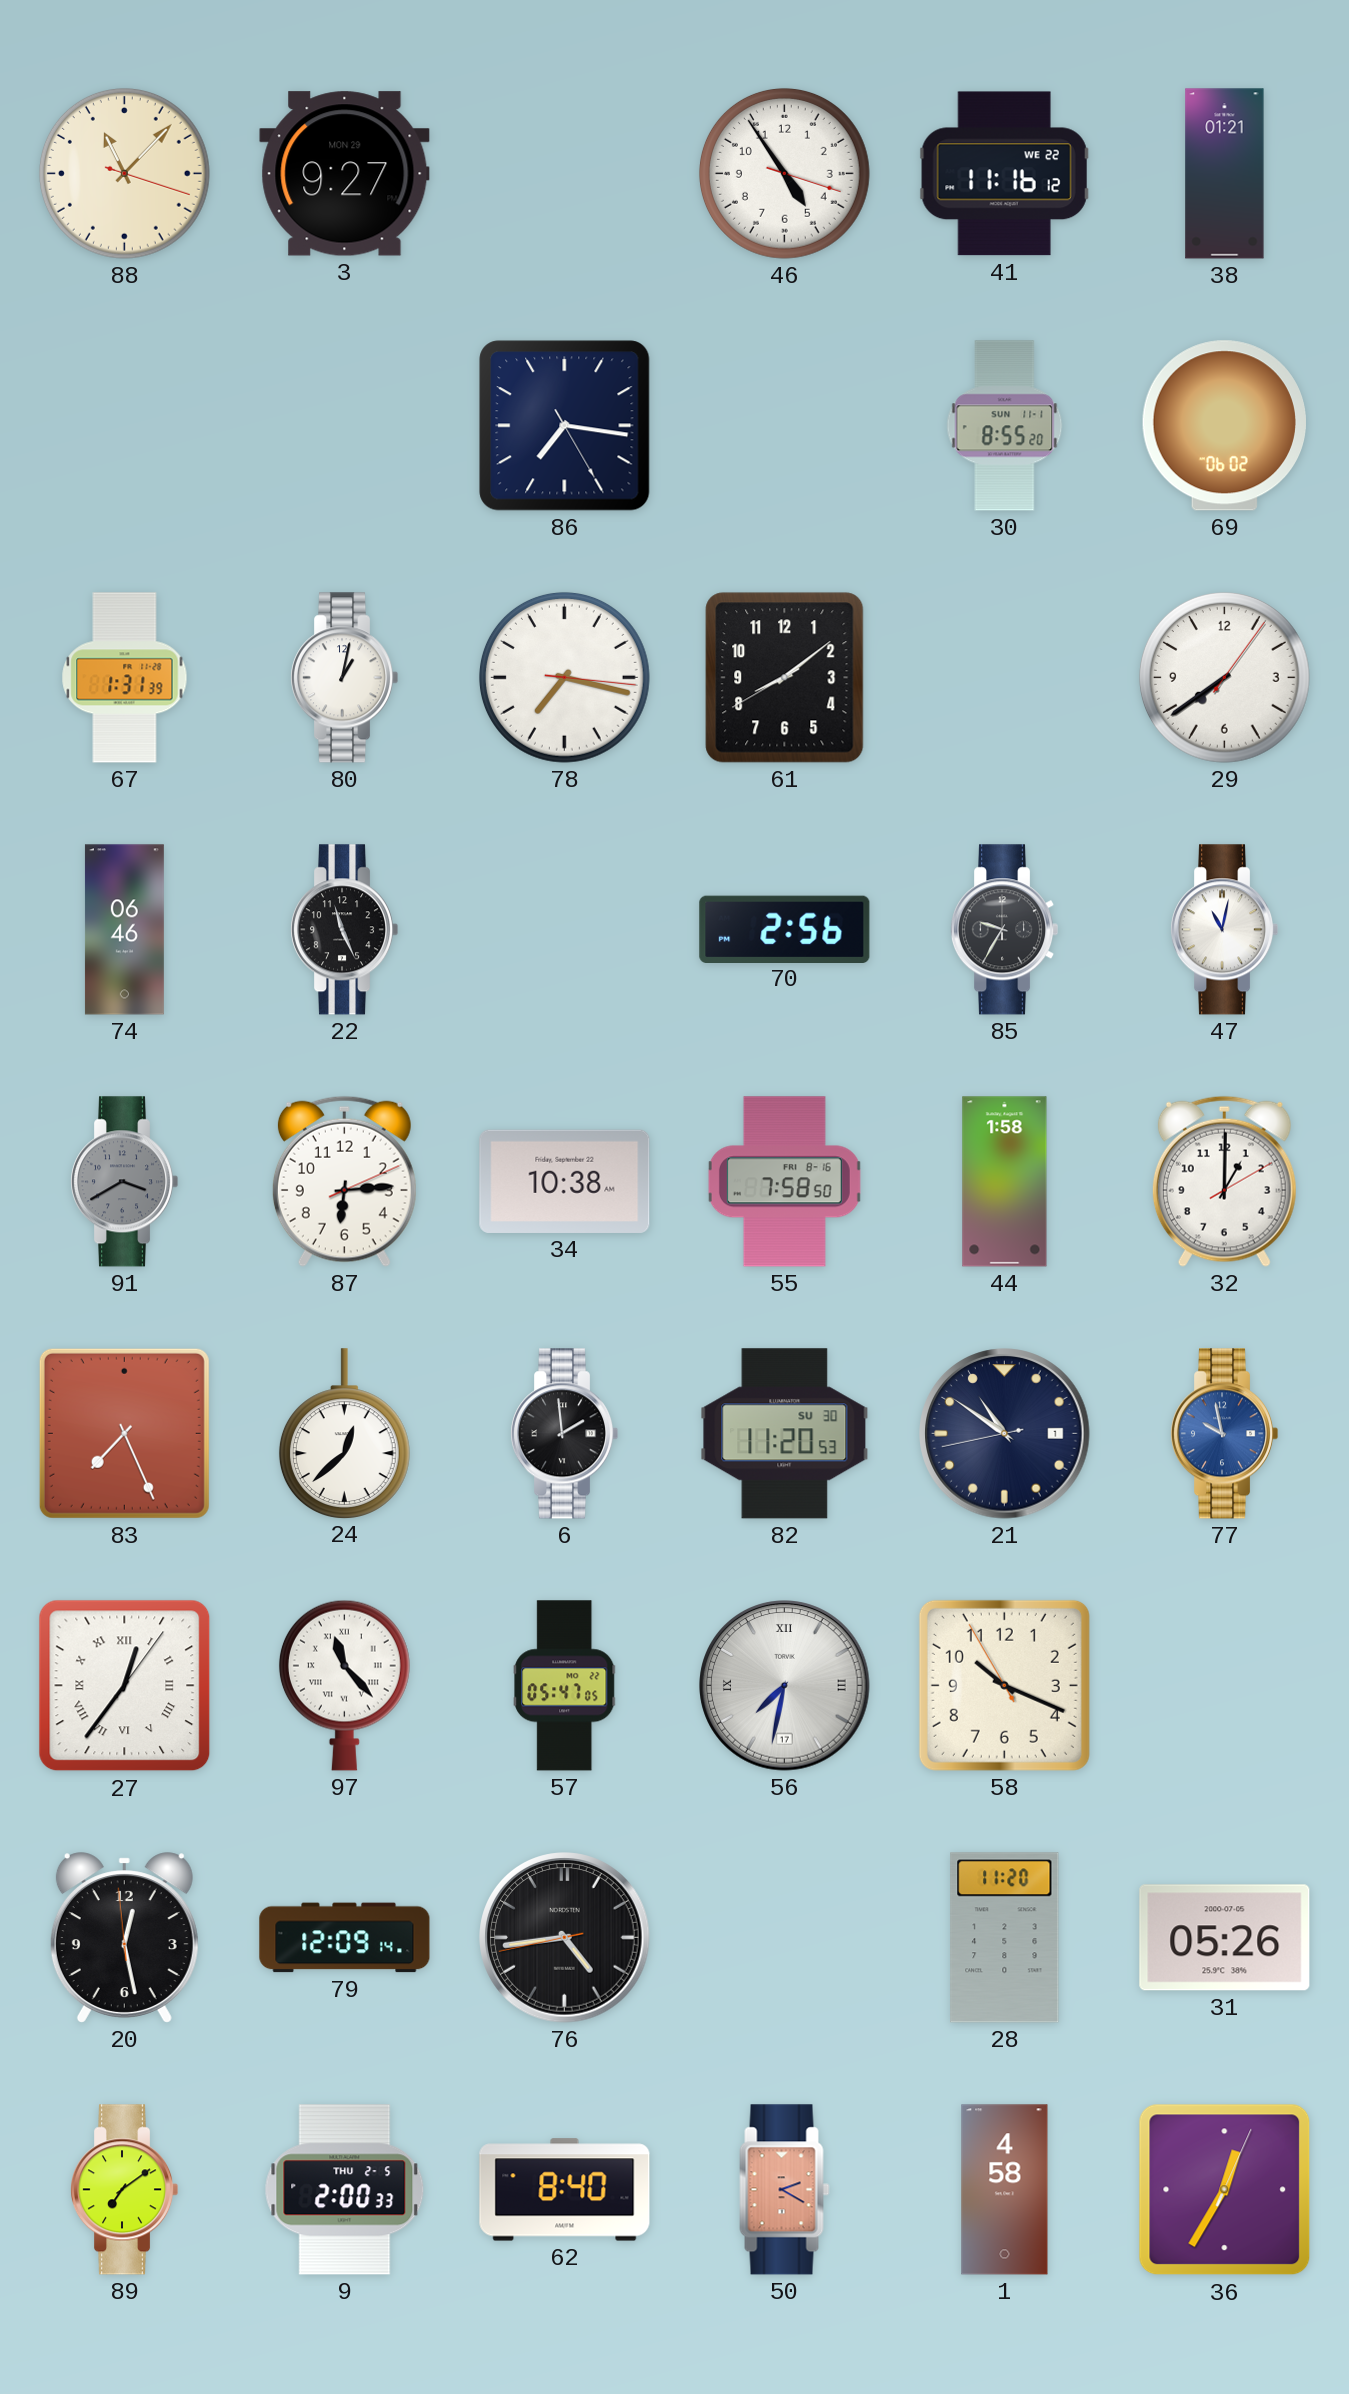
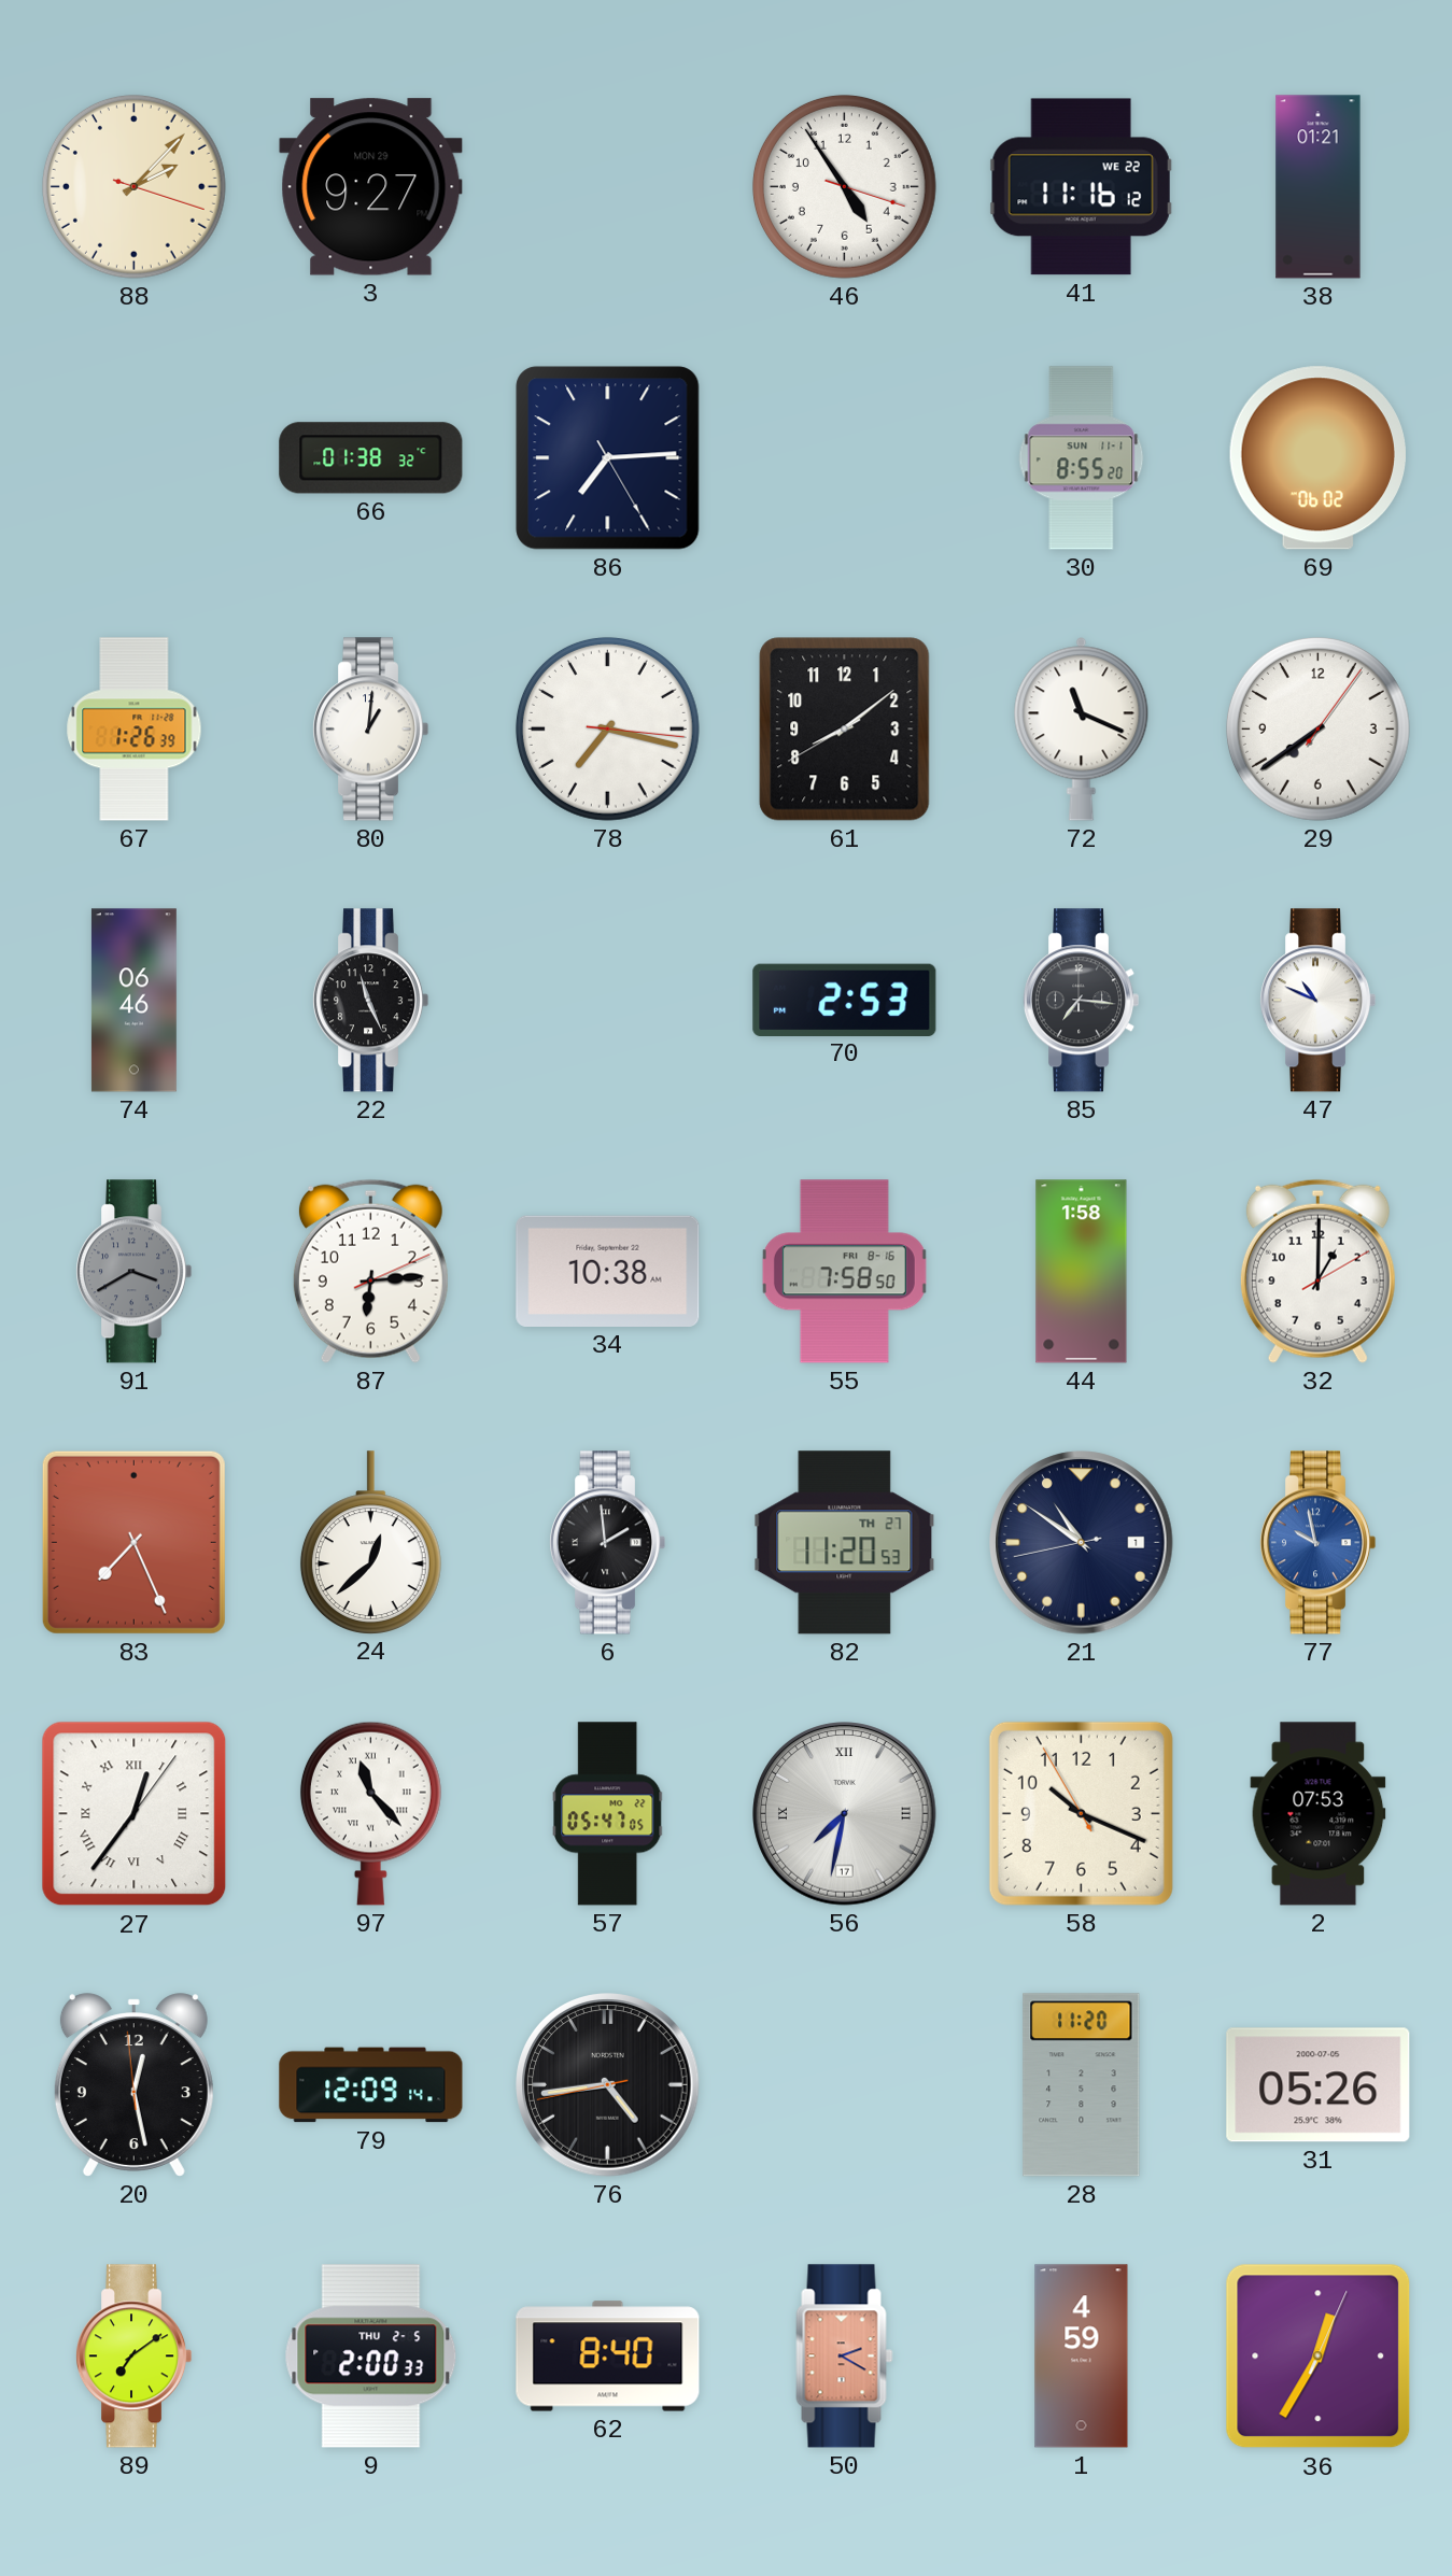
88: 11:07 -> 2:07 (133, 186)
66: none -> 01:38 (371, 458)
86: 7:16 -> 7:14 (608, 458)
67: 1:31 -> 1:26 (135, 730)
80: 1:02 -> 1:01 (370, 730)
72: none -> 11:19 (1082, 730)
70: 2:56 -> 2:53 (845, 1000)
85: 9:35 -> 7:16 (1081, 1001)
47: 11:02 -> 10:49 (1317, 1001)
82 date: SU 30 -> TH 27 (845, 1543)
2: none -> 07:53 (1319, 1814)
1: 4:58 -> 4:59 (1082, 2356)
